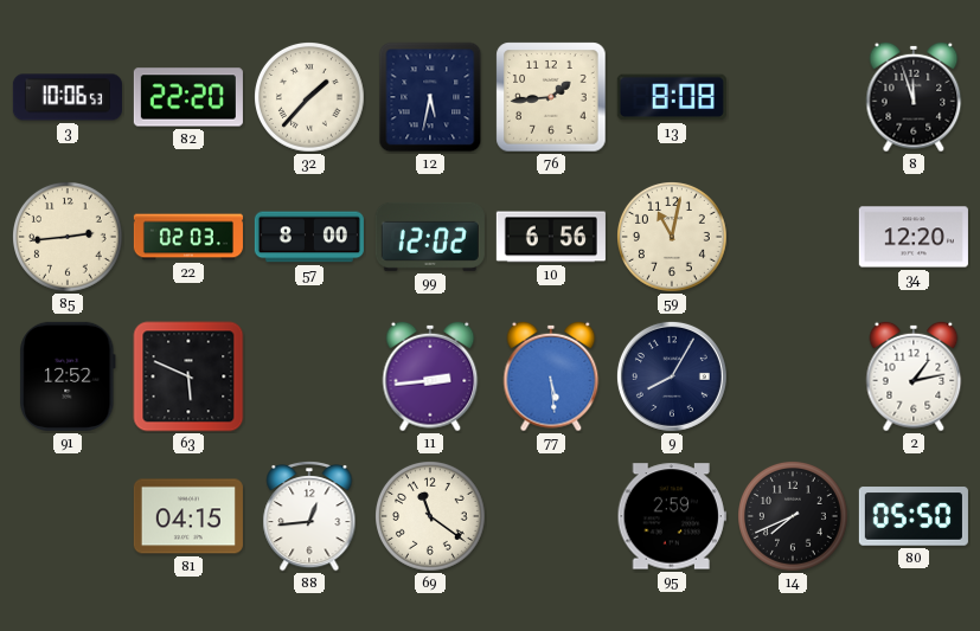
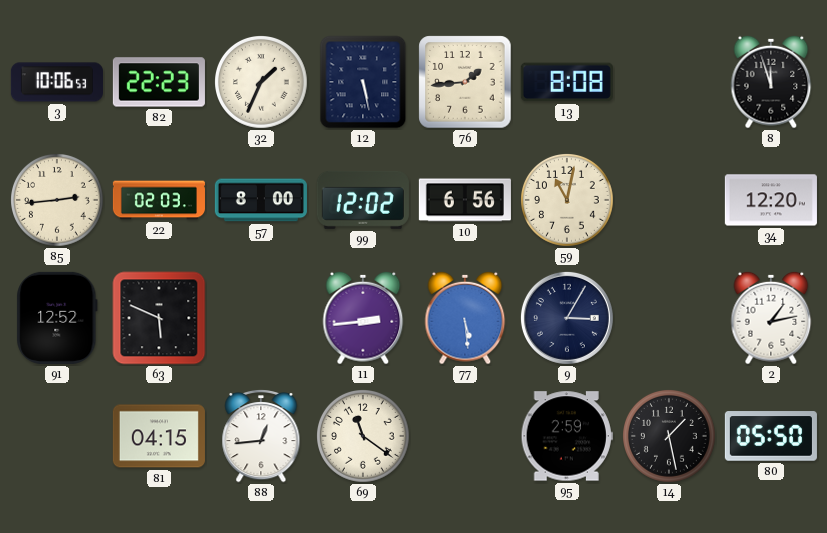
82: 22:20 -> 22:23 (159, 82)
32: 1:37 -> 1:34 (262, 83)
12: 5:32 -> 5:28 (363, 82)
9: 8:05 -> 3:05 (567, 318)
14: 7:41 -> 1:28 (670, 437)
